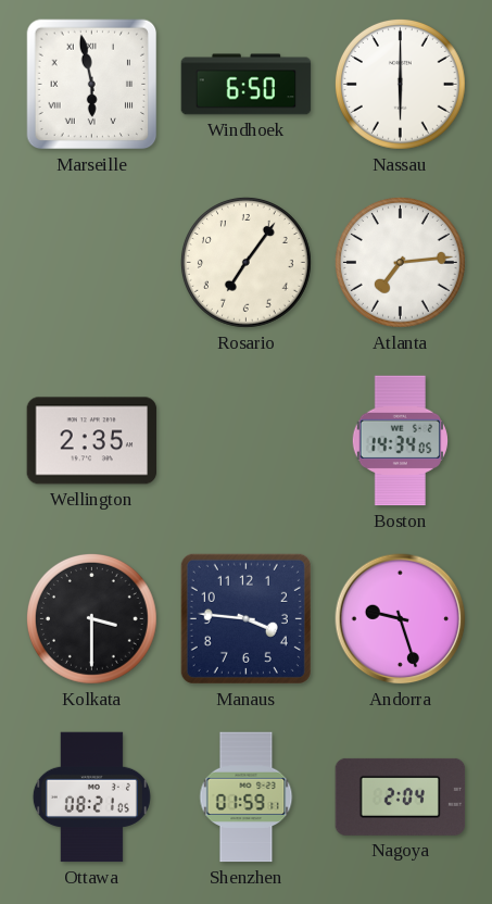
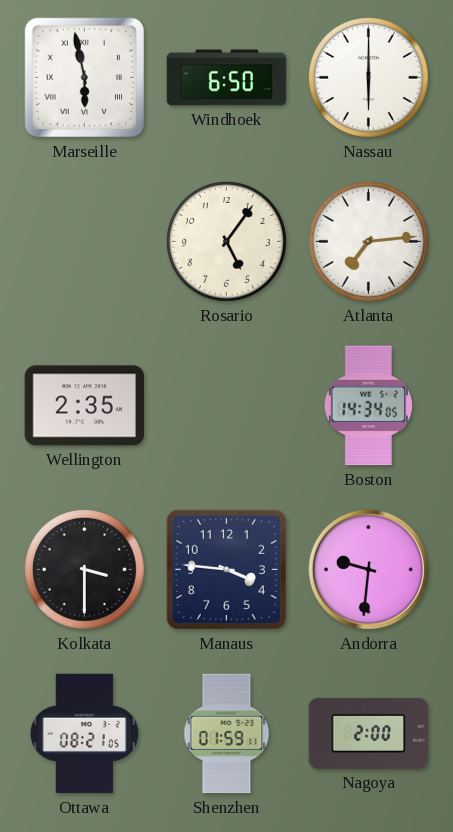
Rosario: 7:06 -> 5:06 (226, 241)
Andorra: 9:27 -> 9:31 (369, 570)
Nagoya: 2:04 -> 2:00 (369, 733)
